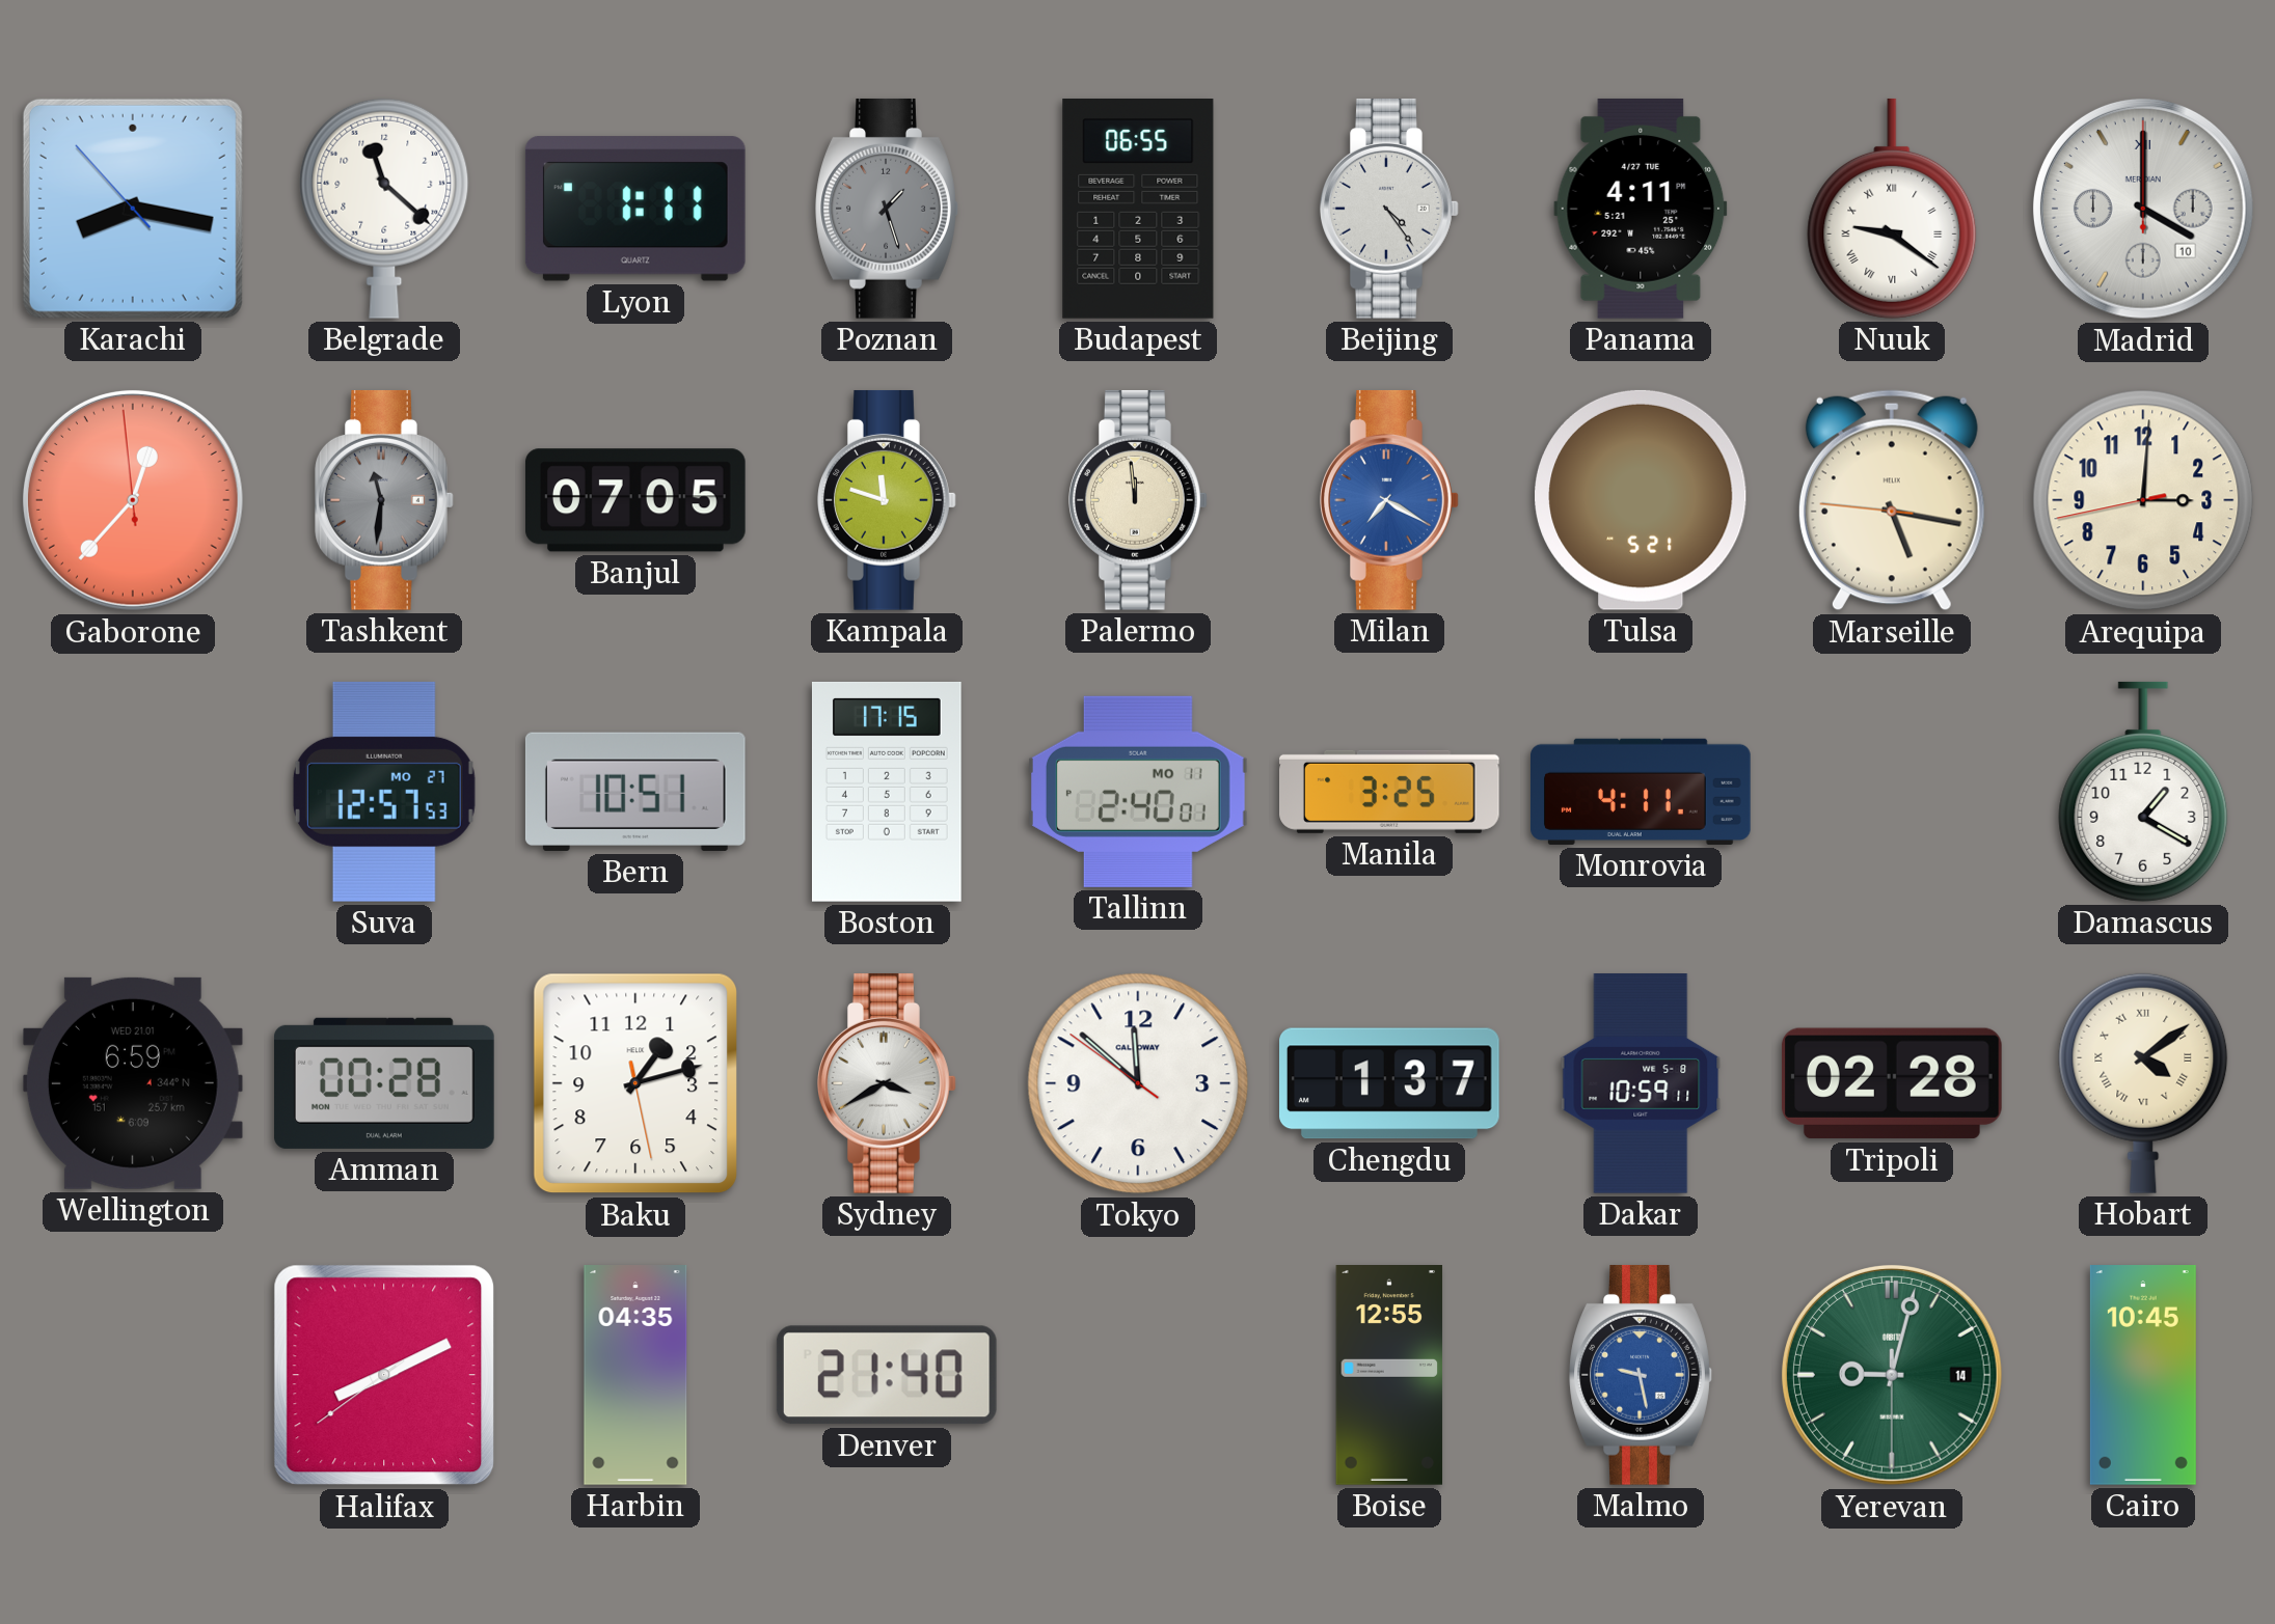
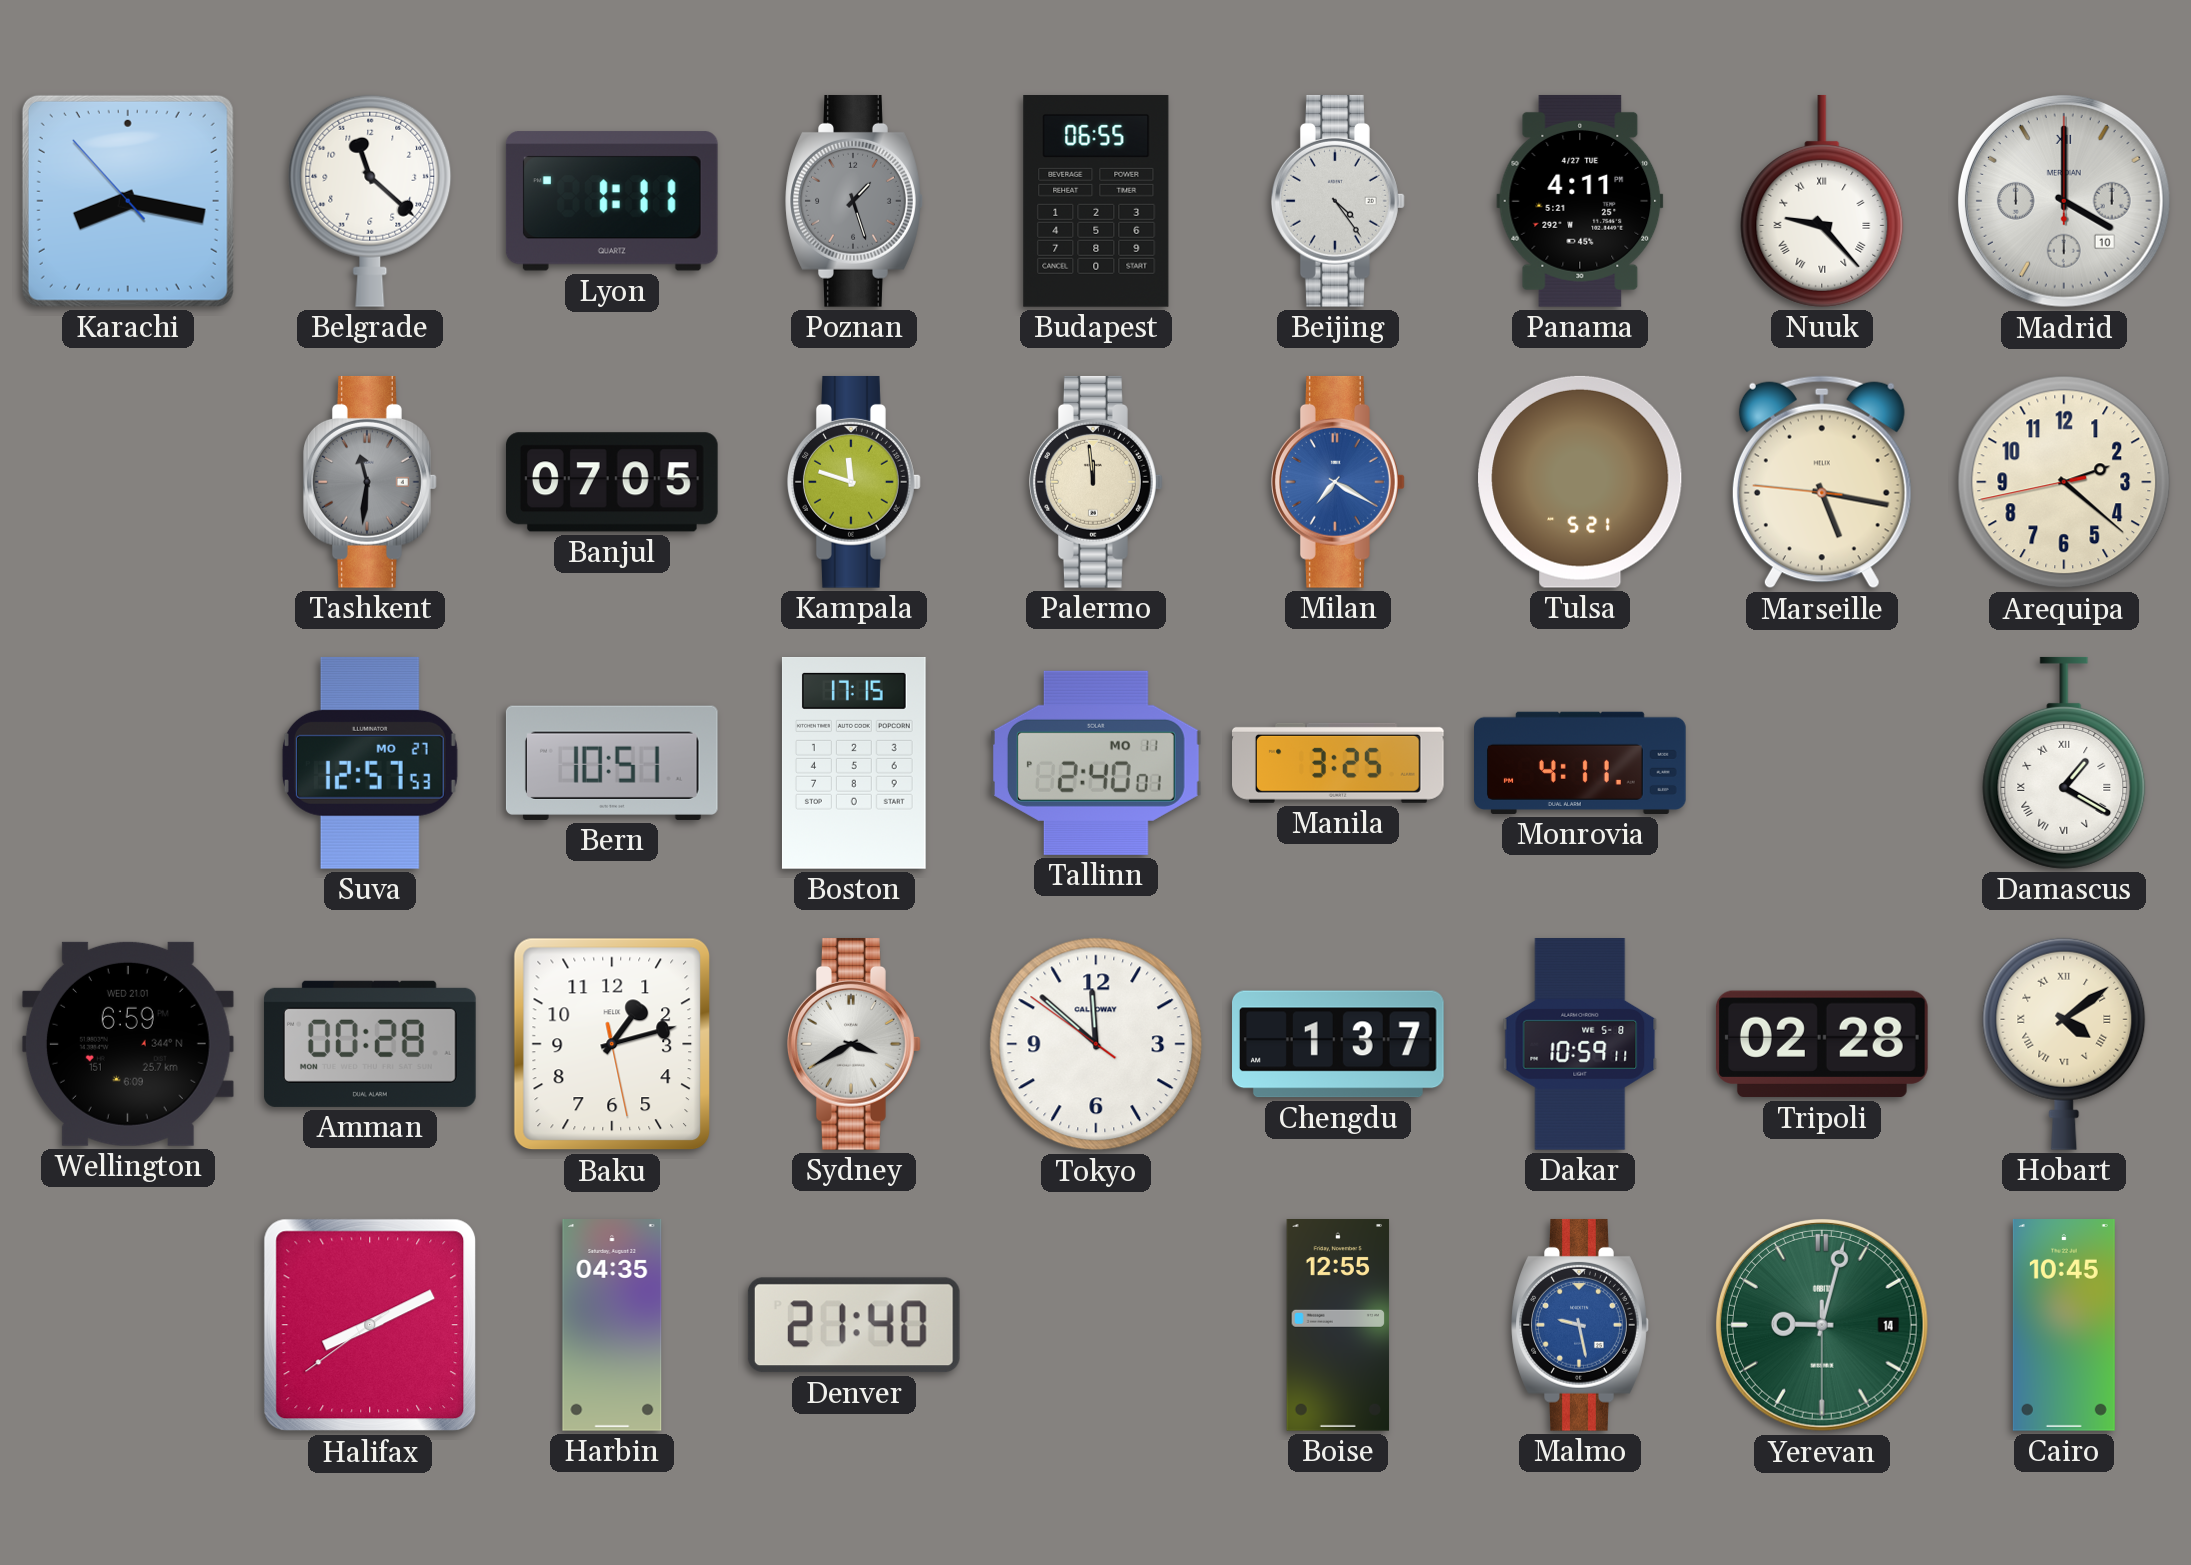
Nuuk: 9:21 -> 9:23 (1822, 201)
Gaborone: 12:36 -> none (133, 500)
Arequipa: 3:00 -> 2:21 (2064, 482)
Damascus numerals: Arabic -> Roman (2064, 763)
